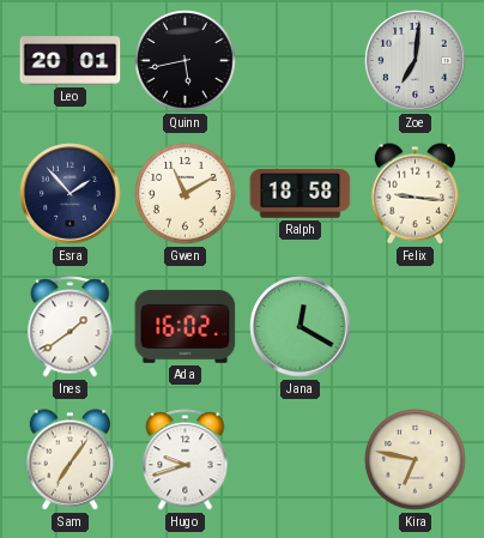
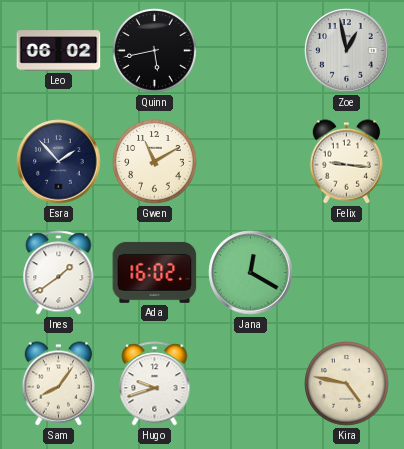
Leo: 20:01 -> 06:02 (59, 51)
Zoe: 7:01 -> 12:58 (347, 51)
Ralph: 18:58 -> none (301, 194)
Sam: 7:06 -> 8:06 (59, 384)
Kira: 6:47 -> 4:47 (347, 384)
